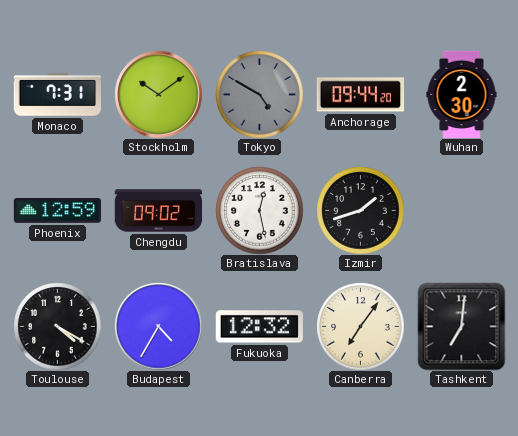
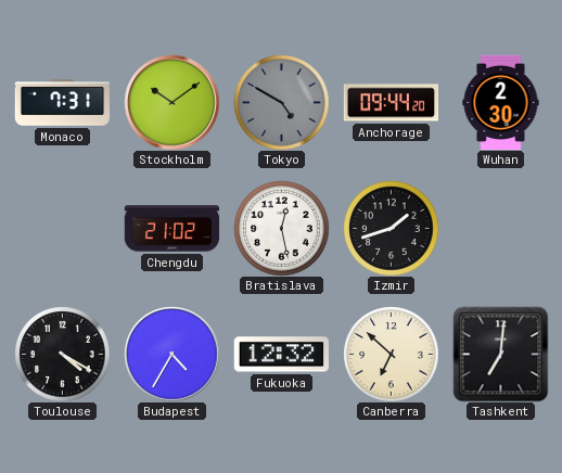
Phoenix: 12:59 -> none (57, 211)
Chengdu: 09:02 -> 21:02 (171, 229)
Canberra: 7:06 -> 6:52 (391, 354)
